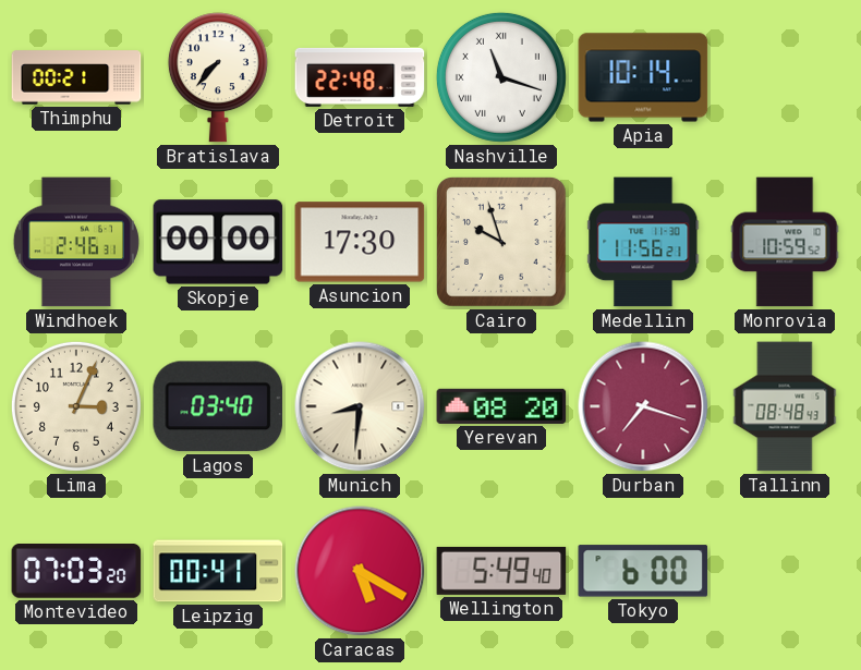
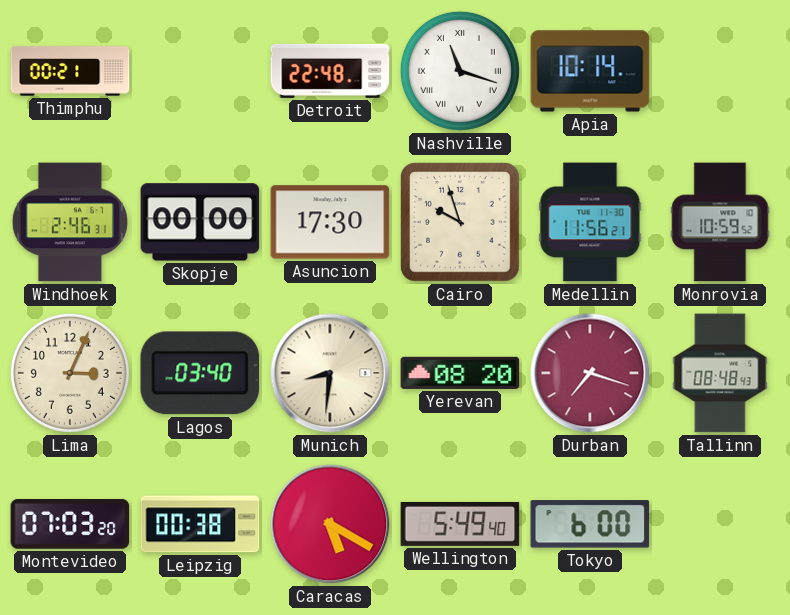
Bratislava: 7:37 -> none (218, 77)
Leipzig: 00:41 -> 00:38 (200, 524)
